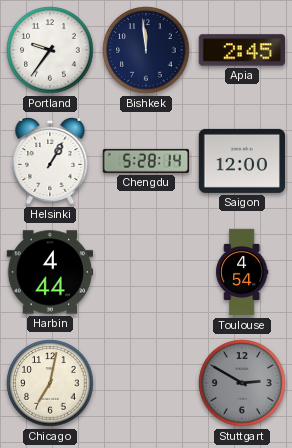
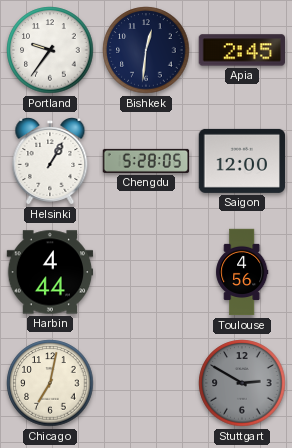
Bishkek: 11:59 -> 12:31 (146, 50)
Chengdu: 5:28:14 -> 5:28:05 (146, 161)
Toulouse: 4:54 -> 4:56 (242, 272)
